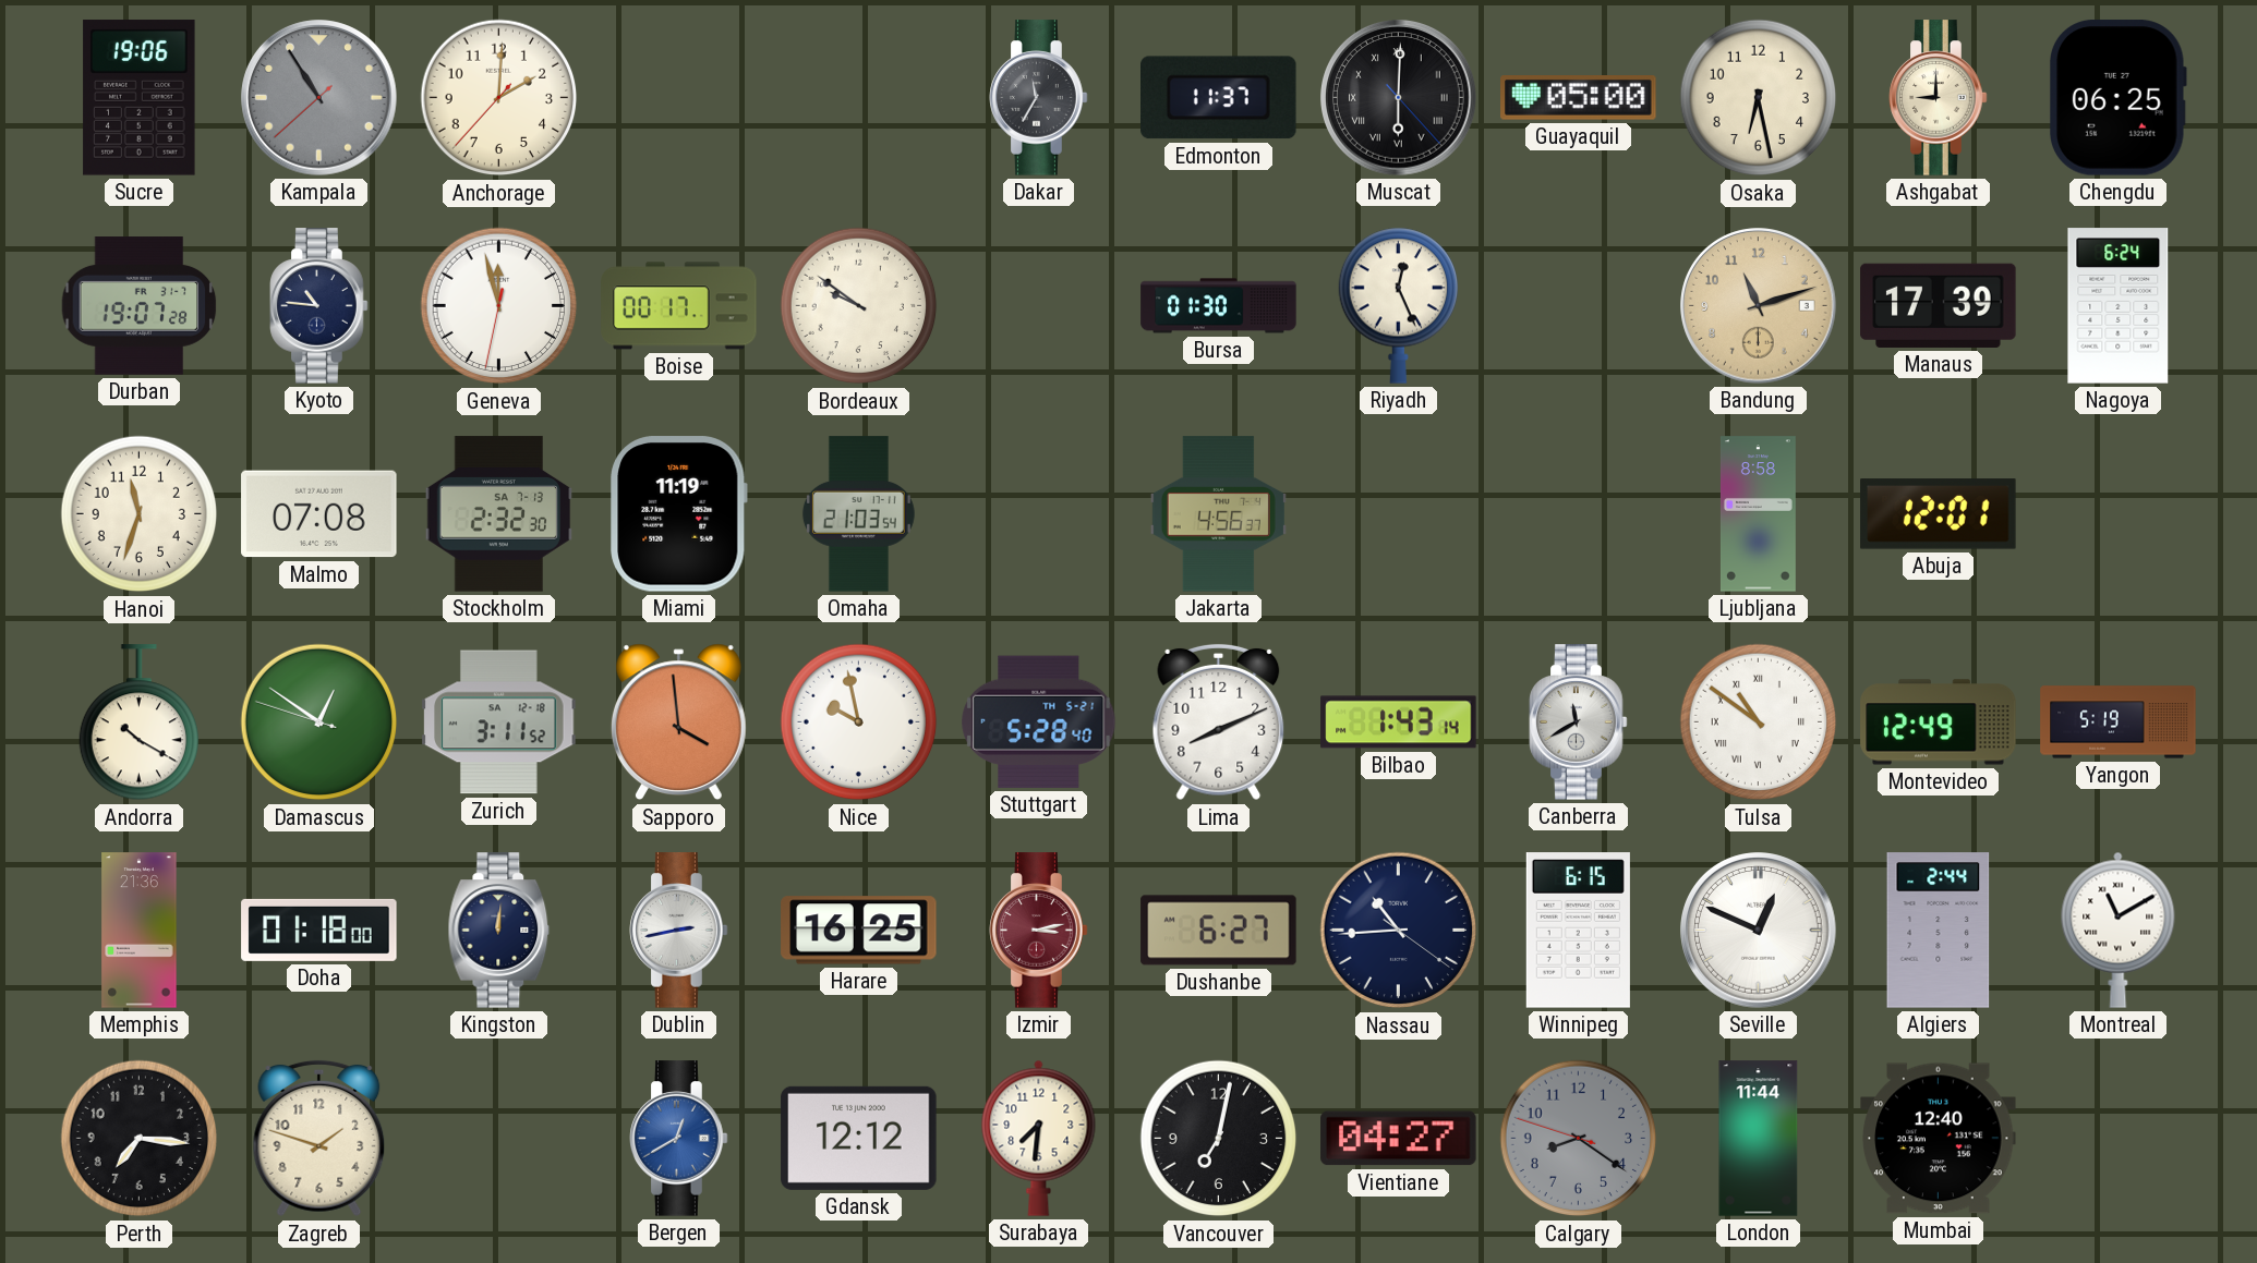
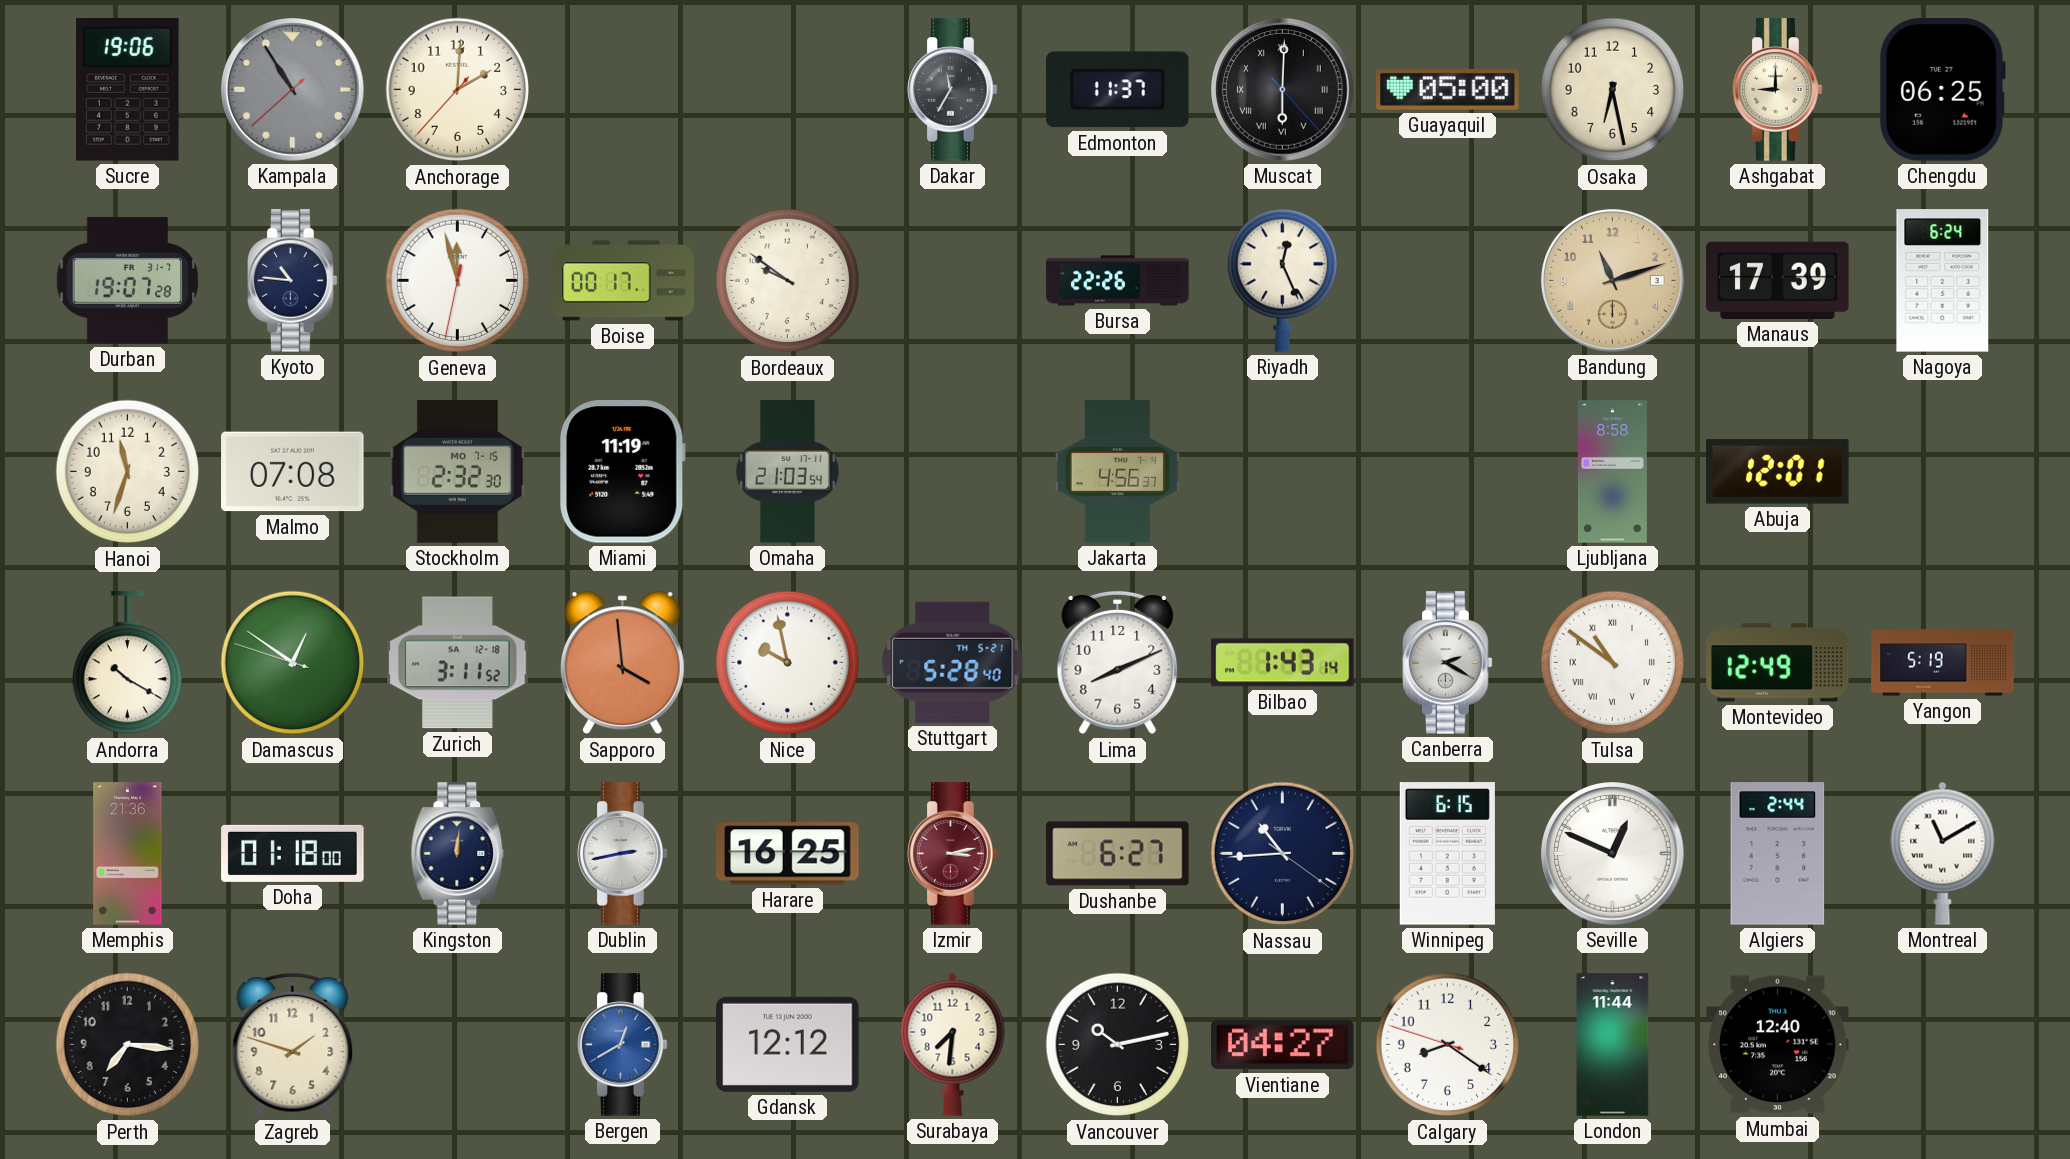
Bursa: 01:30 -> 22:26 (1118, 281)
Stockholm date: SA 7-13 -> MO 7-15 (458, 472)
Canberra: 11:40 -> 2:20 (1448, 663)
Vancouver: 7:02 -> 10:13 (1118, 1045)
Calgary dial: grey -> white (1448, 1045)
